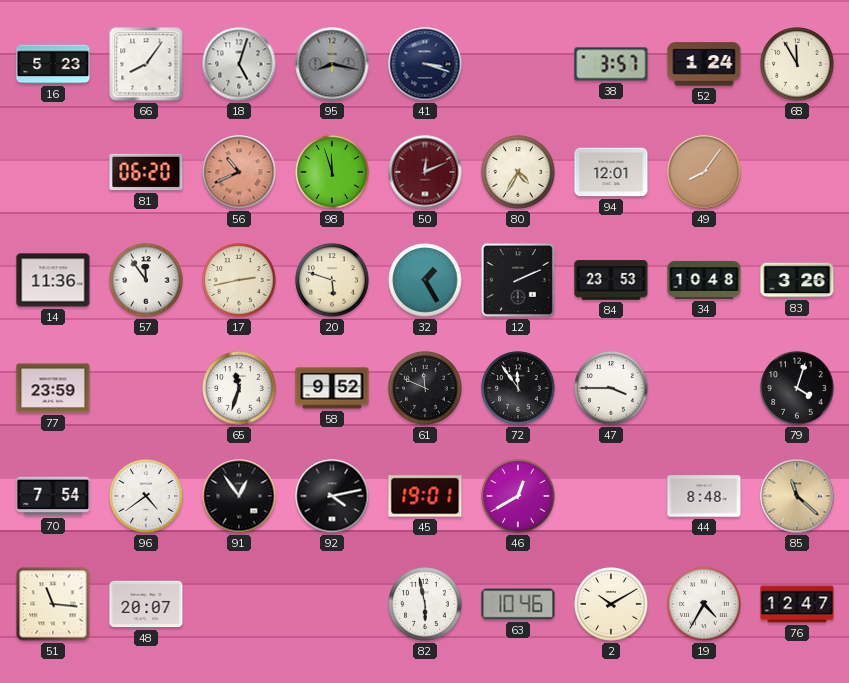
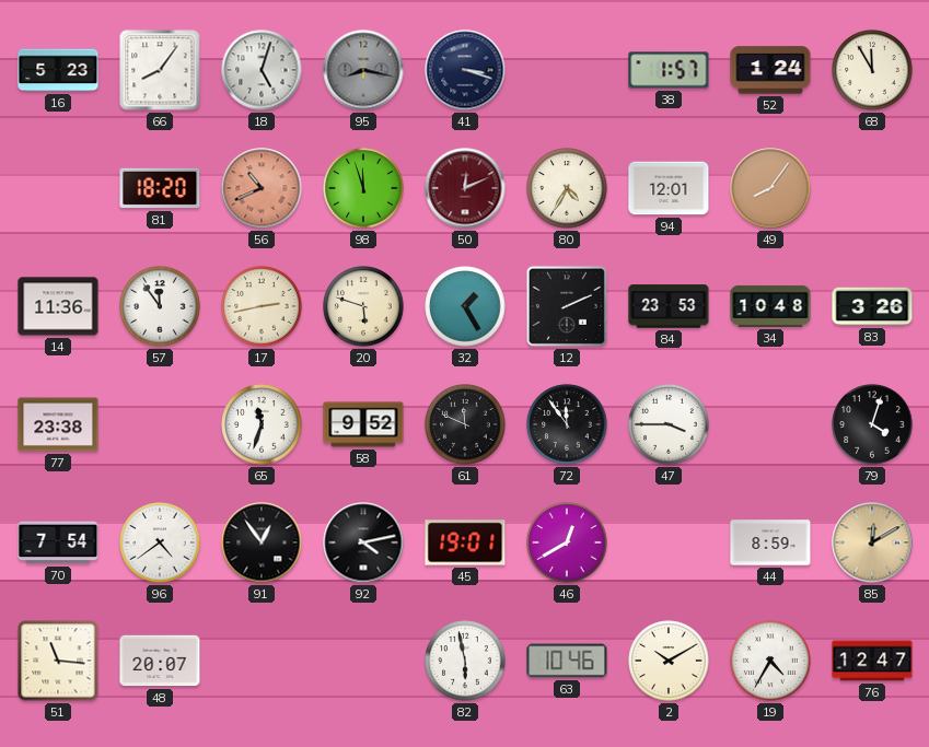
38: 3:57 -> 1:57 (669, 70)
81: 06:20 -> 18:20 (160, 188)
77: 23:59 -> 23:38 (58, 424)
44: 8:48 -> 8:59 (770, 542)
85: 11:22 -> 12:10 (872, 542)
